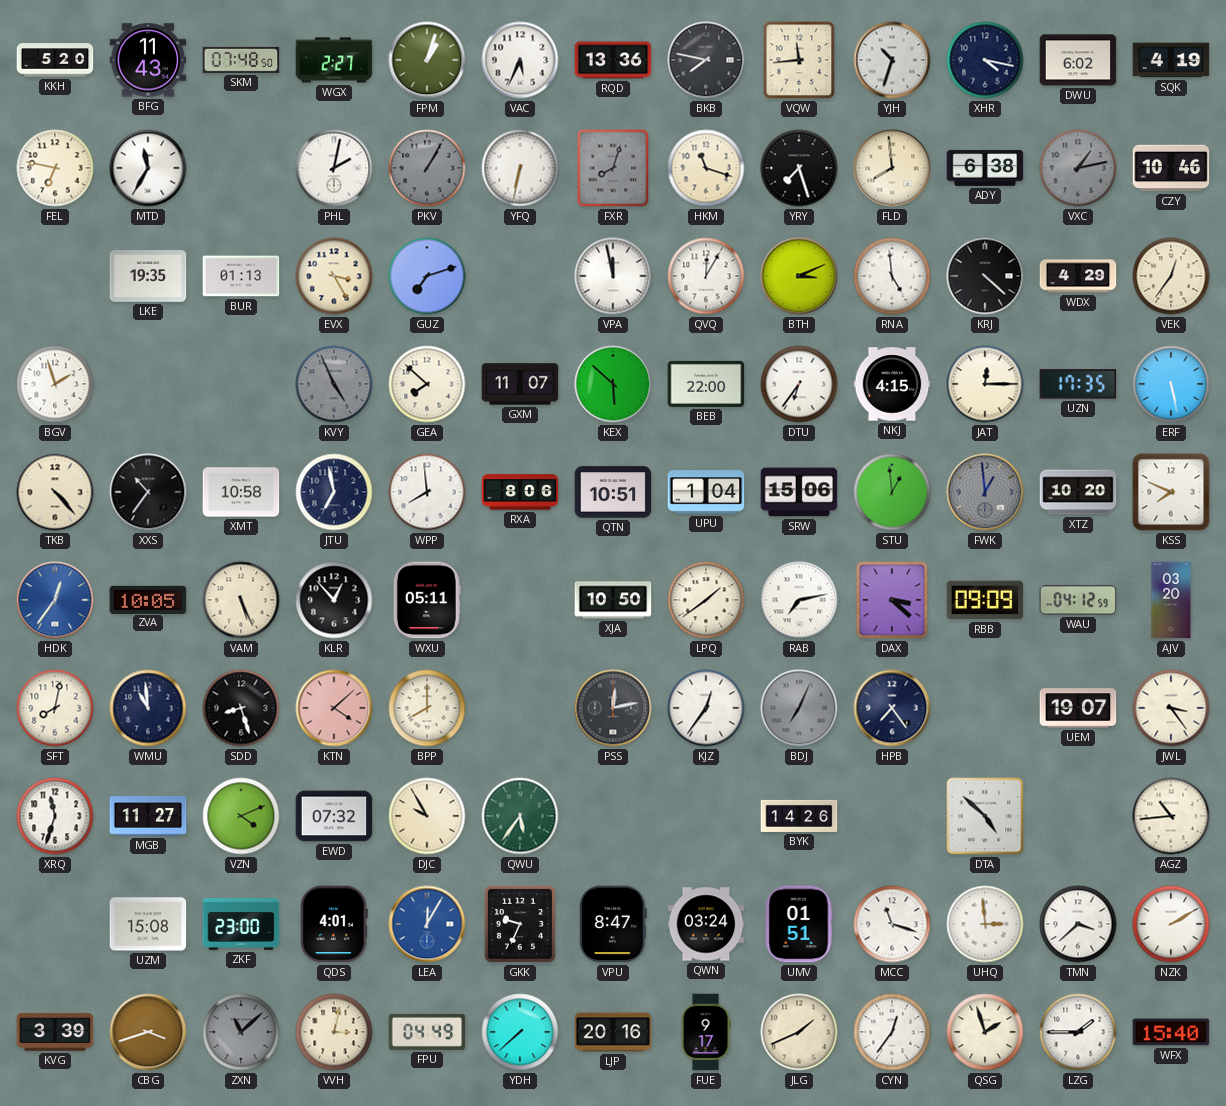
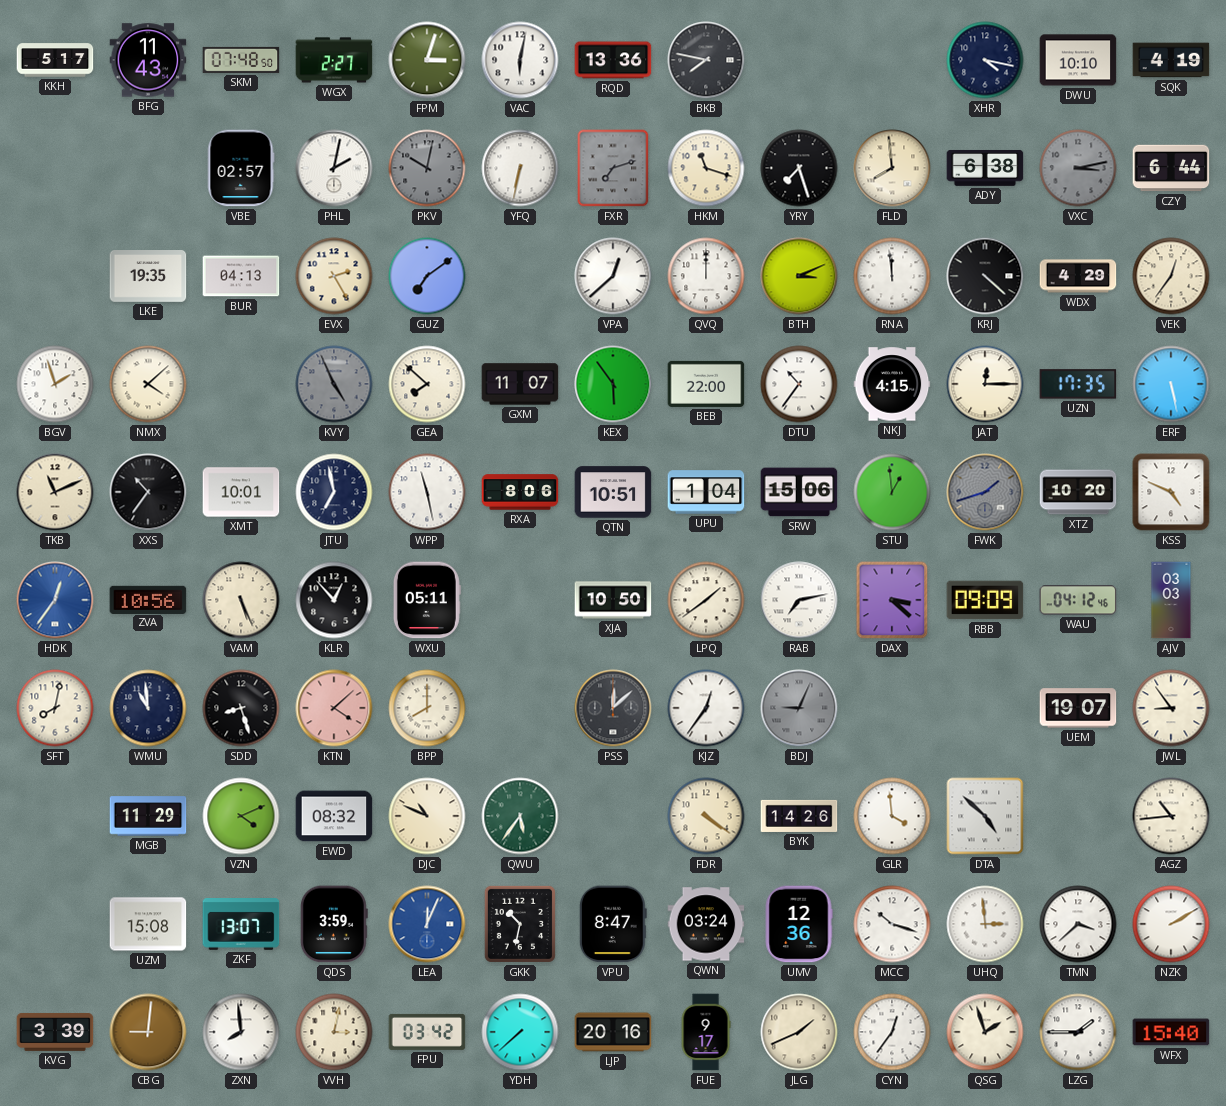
KKH: 5:20 -> 5:17 (55, 60)
FPM: 1:03 -> 3:03 (427, 60)
VAC: 5:34 -> 6:02 (520, 60)
VQW: 11:44 -> none (799, 60)
YJH: 10:33 -> none (892, 60)
DWU: 6:02 -> 10:10 (1078, 60)
FEL: 6:47 -> none (55, 168)
MTD: 11:35 -> none (148, 168)
VBE: none -> 02:57 (241, 168)
PKV: 1:05 -> 10:02 (427, 168)
FXR: 8:03 -> 7:12 (613, 168)
VXC: 1:13 -> 3:13 (1078, 168)
CZY: 10:46 -> 6:44 (1171, 168)
BUR: 01:13 -> 04:13 (241, 276)
EVX: 3:25 -> 2:25 (334, 276)
GUZ: 7:12 -> 7:09 (427, 276)
VPA: 11:58 -> 12:38 (613, 276)
QVQ: 12:05 -> 12:00 (706, 276)
RNA: 4:59 -> 11:59 (892, 276)
NMX: none -> 4:08 (148, 384)
KEX: 5:52 -> 5:54 (613, 384)
DTU: 6:36 -> 10:36 (799, 384)
TKB: 4:23 -> 11:11 (55, 492)
XMT: 10:58 -> 10:01 (241, 492)
WPP: 7:59 -> 11:28 (427, 492)
FWK: 12:59 -> 1:42 (985, 492)
KSS: 7:49 -> 4:49 (1171, 492)
ZVA: 10:05 -> 10:56 (148, 599)
WAU: 04:12:59 -> 04:12:46 (1078, 600)
AJV: 03:20 -> 03:03 (1171, 600)
PSS: 12:13 -> 12:08 (613, 708)
BDJ: 7:04 -> 9:04 (799, 708)
HPB: 7:24 -> none (892, 708)
JWL: 3:24 -> 8:54 (1171, 708)
XRQ: 11:33 -> none (55, 816)
MGB: 11:27 -> 11:29 (148, 816)
EWD: 07:32 -> 08:32 (334, 816)
DJC: 9:55 -> 10:49 (427, 816)
FDR: none -> 4:21 (706, 816)
GLR: none -> 3:59 (892, 816)
ZKF: 23:00 -> 13:07 (241, 925)
QDS: 4:01 -> 3:59 (334, 924)
LEA: 12:05 -> 12:04 (427, 924)
GKK: 9:34 -> 10:32 (520, 924)
UMV: 01:51 -> 12:36 (799, 924)
MCC: 11:18 -> 10:18 (892, 924)
CBG: 3:42 -> 9:01 (148, 1032)
ZXN: 11:08 -> 7:59 (241, 1032)
ZXN dial: grey -> white (241, 1032)
FPU: 04:49 -> 03:42 (427, 1032)
